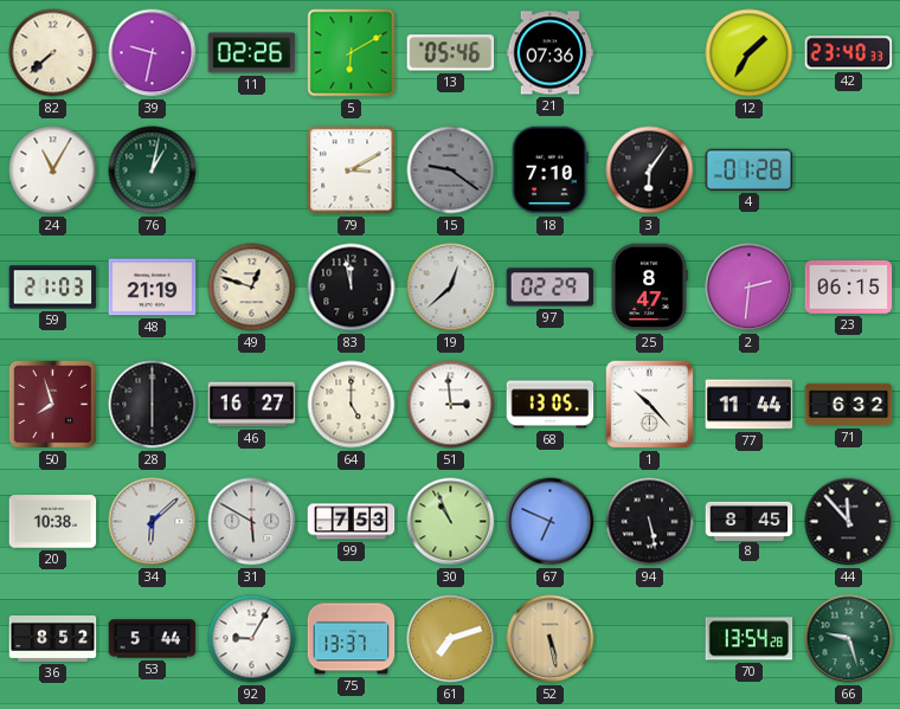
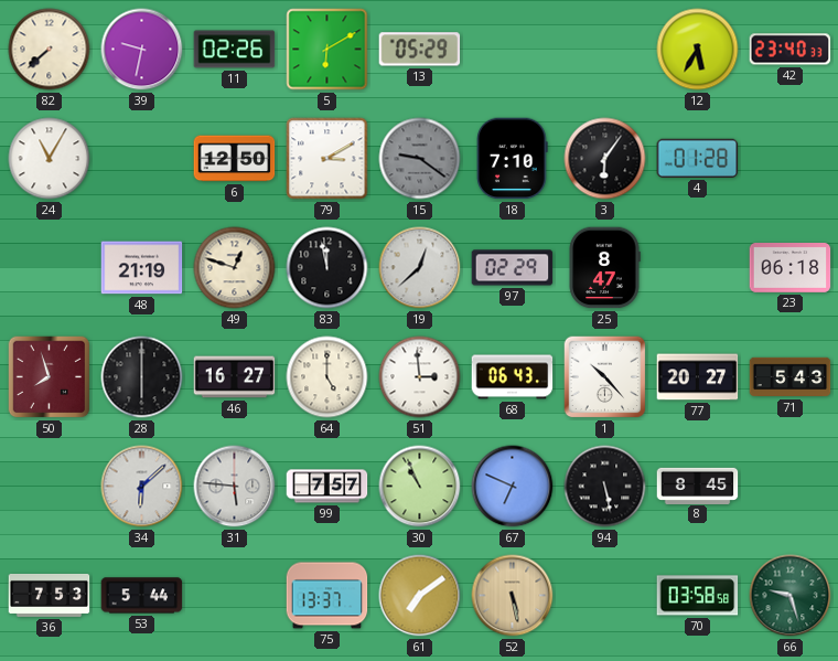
13: 05:46 -> 05:29 (420, 50)
21: 07:36 -> none (551, 53)
12: 1:35 -> 5:35 (698, 50)
76: 1:02 -> none (153, 170)
6: none -> 12:50 (235, 159)
59: 21:03 -> none (53, 288)
2: 2:31 -> none (750, 288)
23: 06:15 -> 06:18 (791, 268)
68: 13:05 -> 06:43 (513, 377)
77: 11:44 -> 20:27 (698, 377)
71: 6:32 -> 5:43 (791, 377)
20: 10:38 -> none (53, 522)
31: 5:50 -> 5:46 (235, 487)
99: 7:53 -> 7:57 (327, 487)
44: 11:53 -> none (849, 522)
36: 8:52 -> 7:53 (50, 595)
92: 9:05 -> none (252, 639)
61: 7:12 -> 7:09 (420, 596)
70: 13:54 -> 03:58 (698, 596)
